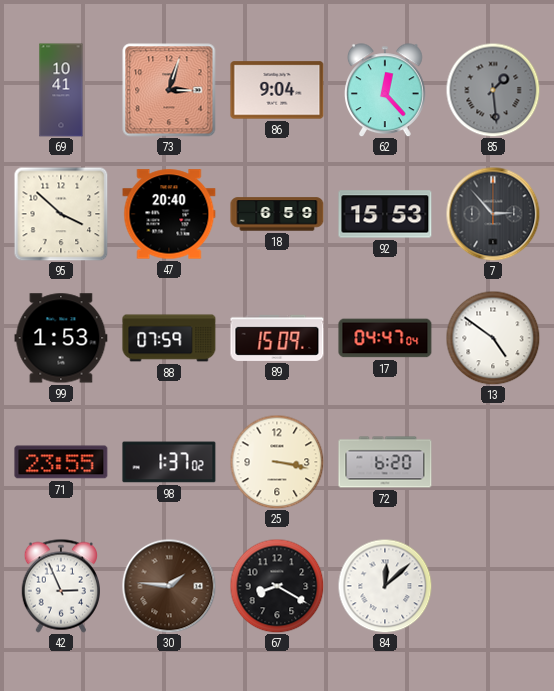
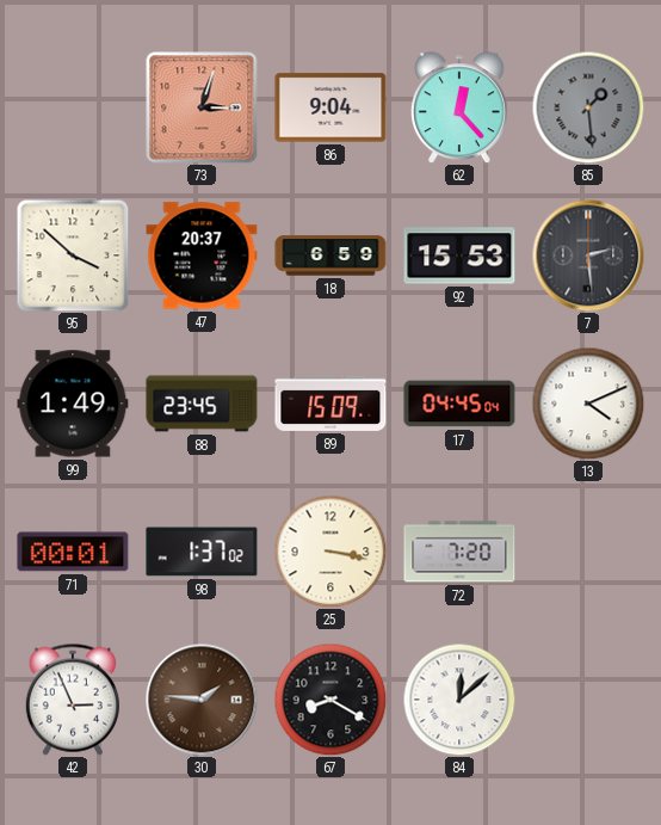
69: 10:41 -> none (61, 90)
47: 20:40 -> 20:37 (202, 255)
7: 2:53 -> 2:29 (588, 255)
99: 1:53 -> 1:49 (73, 404)
88: 07:59 -> 23:45 (202, 404)
17: 04:47 -> 04:45 (459, 404)
13: 4:51 -> 4:11 (588, 404)
71: 23:55 -> 00:01 (73, 552)
72: 6:20 -> 7:20 (459, 552)
